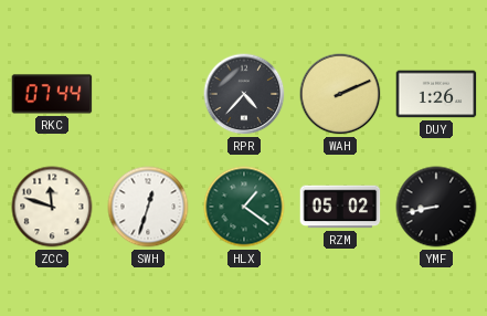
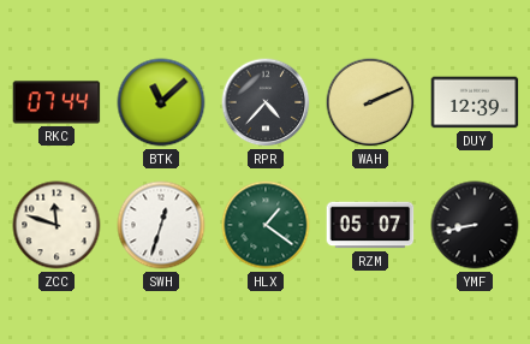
BTK: none -> 11:08 (161, 102)
DUY: 1:26 -> 12:39 (475, 102)
RZM: 05:02 -> 05:07 (370, 225)
